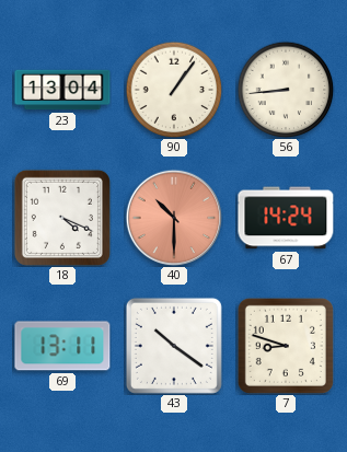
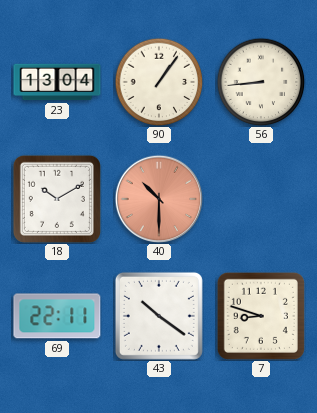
18: 4:19 -> 10:10 (57, 199)
67: 14:24 -> none (286, 218)
69: 13:11 -> 22:11 (57, 316)
